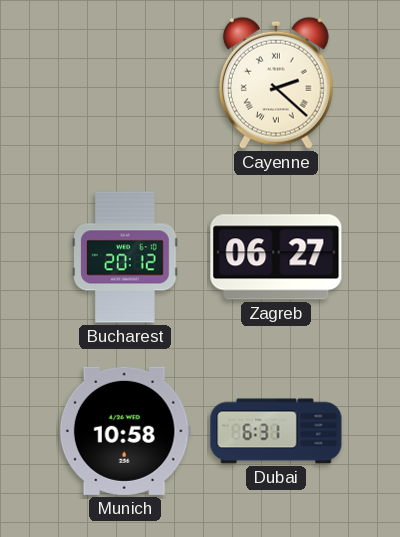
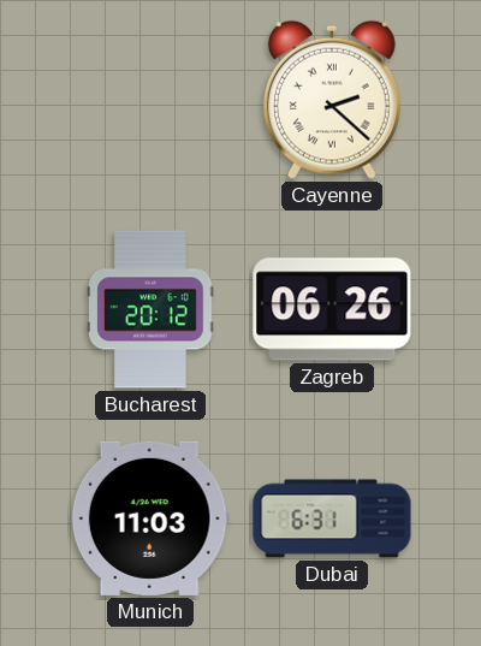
Zagreb: 06:27 -> 06:26 (332, 309)
Munich: 10:58 -> 11:03 (150, 518)
